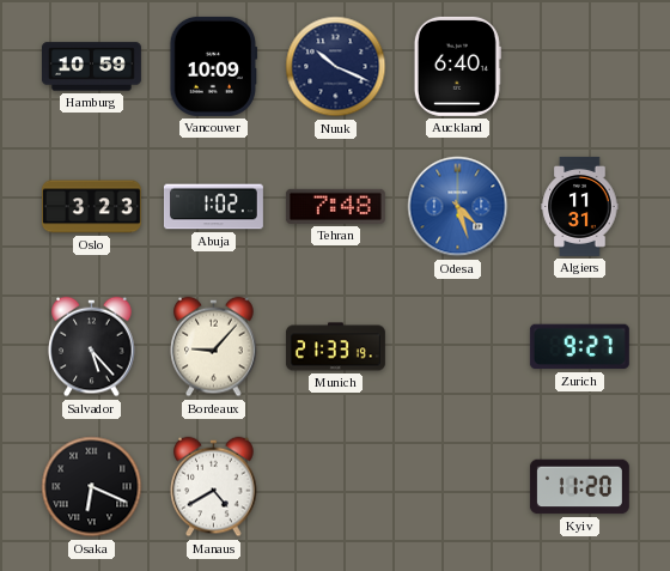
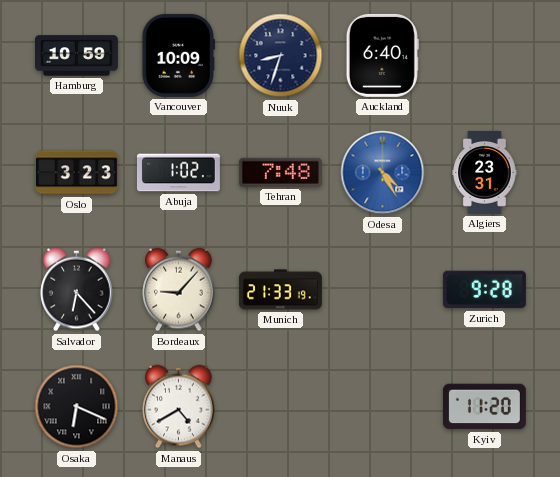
Nuuk: 10:19 -> 8:33 (281, 56)
Odesa: 4:27 -> 4:25 (383, 173)
Algiers: 11:31 -> 23:31 (485, 172)
Salvador: 5:23 -> 6:23 (77, 290)
Zurich: 9:27 -> 9:28 (484, 290)
